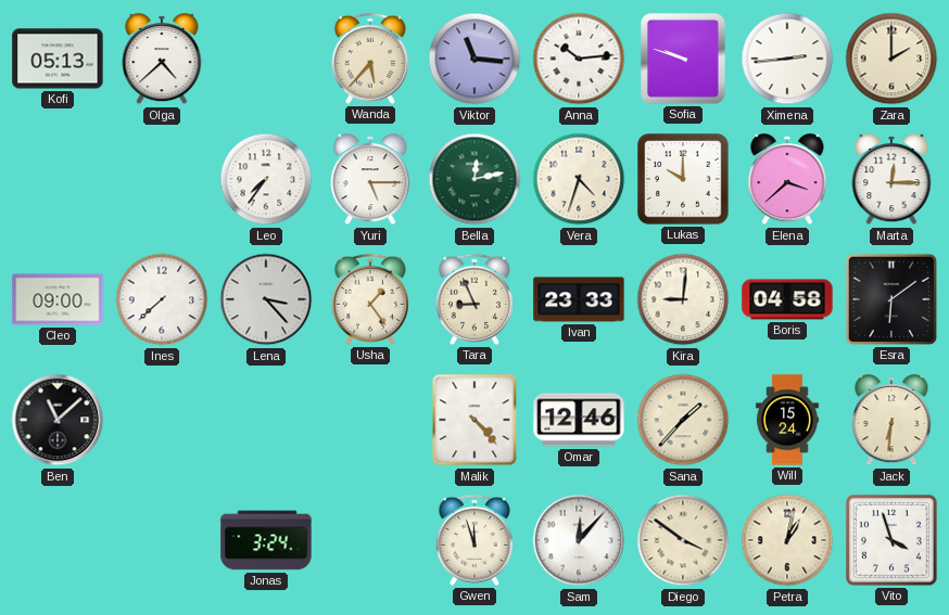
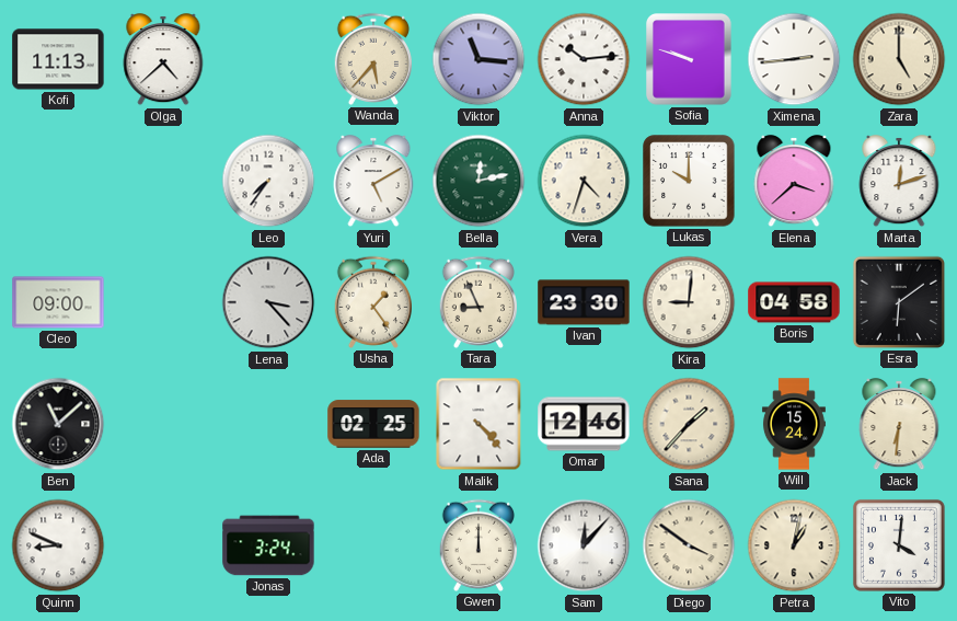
Kofi: 05:13 -> 11:13 (58, 59)
Zara: 2:00 -> 5:00 (899, 59)
Yuri: 5:15 -> 5:10 (373, 181)
Marta: 12:15 -> 12:12 (899, 181)
Ines: 7:38 -> none (162, 299)
Ivan: 23:33 -> 23:30 (584, 302)
Ada: none -> 02:25 (373, 424)
Quinn: none -> 8:49 (58, 545)
Gwen: 11:57 -> 12:00 (477, 545)
Vito: 3:57 -> 4:01 (899, 545)
